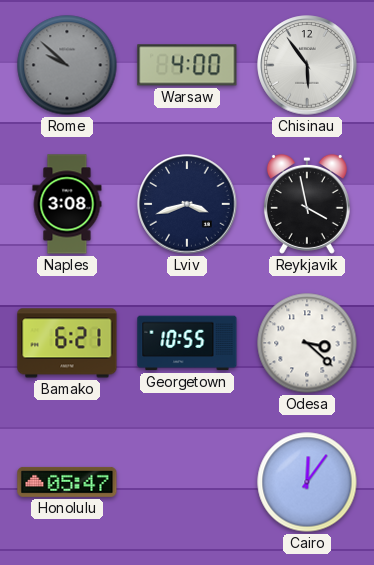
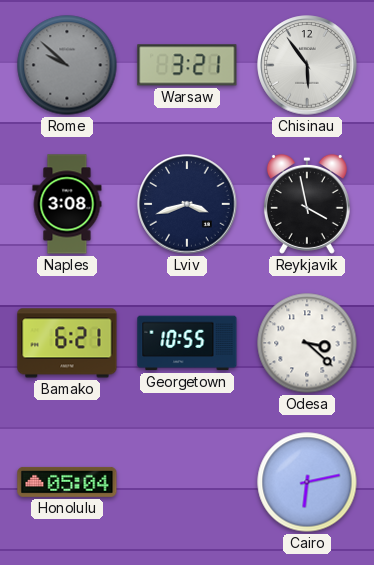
Warsaw: 4:00 -> 3:21 (187, 65)
Honolulu: 05:47 -> 05:04 (67, 482)
Cairo: 12:06 -> 6:13 (307, 482)
